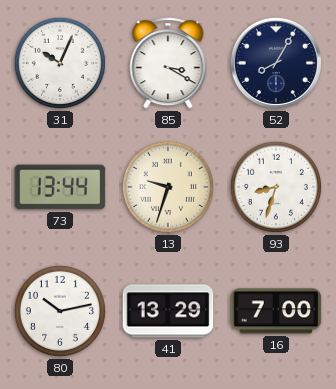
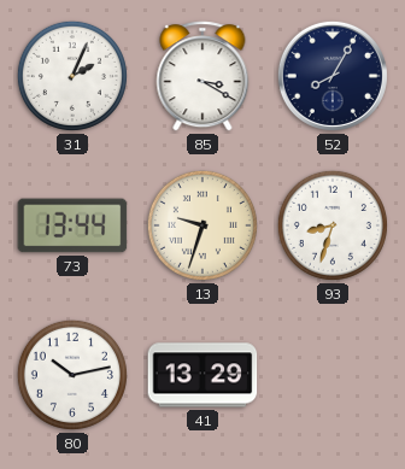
31: 10:04 -> 2:04 (72, 76)
16: 7:00 -> none (276, 311)
